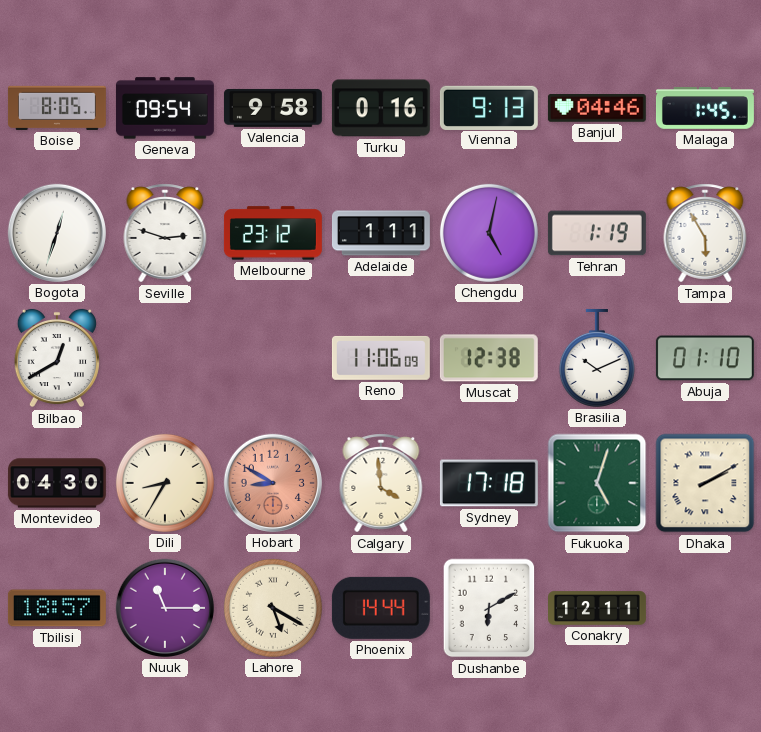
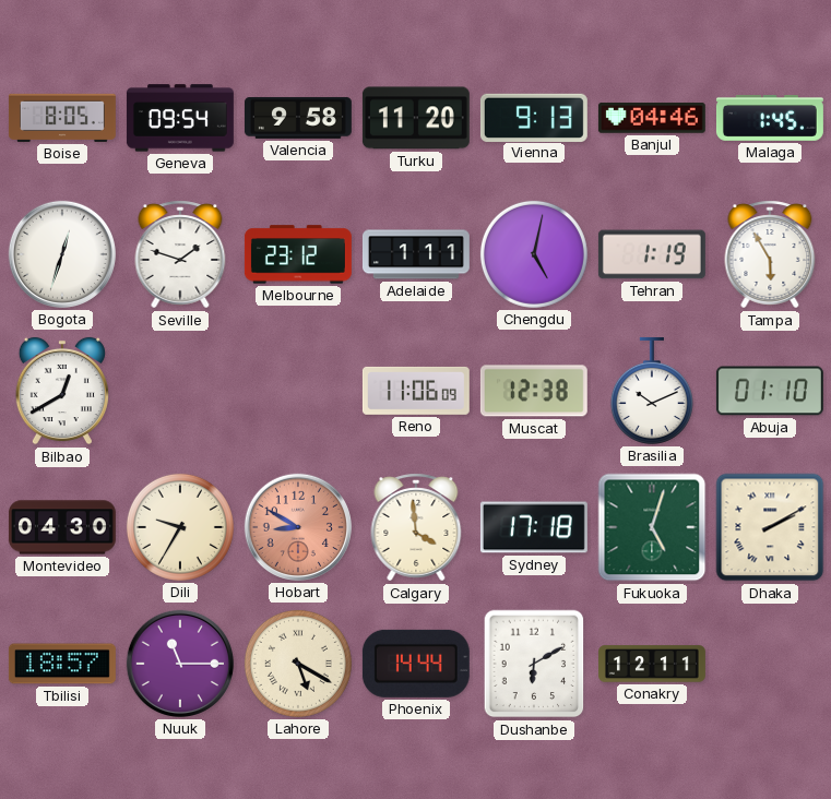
Turku: 0:16 -> 11:20 (416, 118)
Seville: 2:48 -> 1:48 (180, 254)
Dili: 8:35 -> 9:35 (180, 527)
